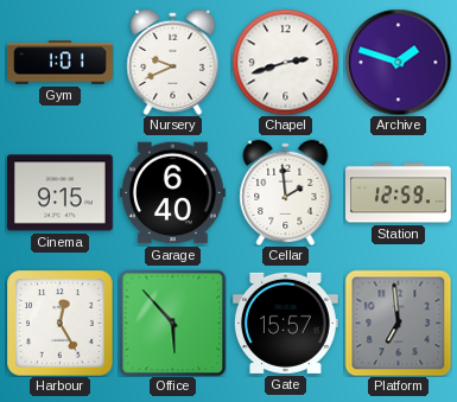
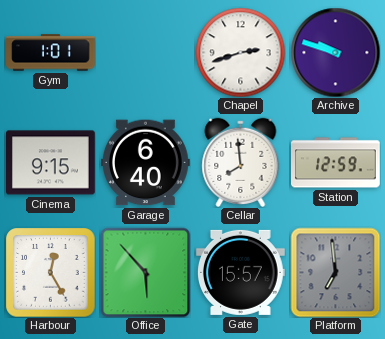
Nursery: 9:41 -> none (173, 62)
Archive: 1:48 -> 9:48 (335, 52)
Cellar: 1:59 -> 7:59 (241, 162)
